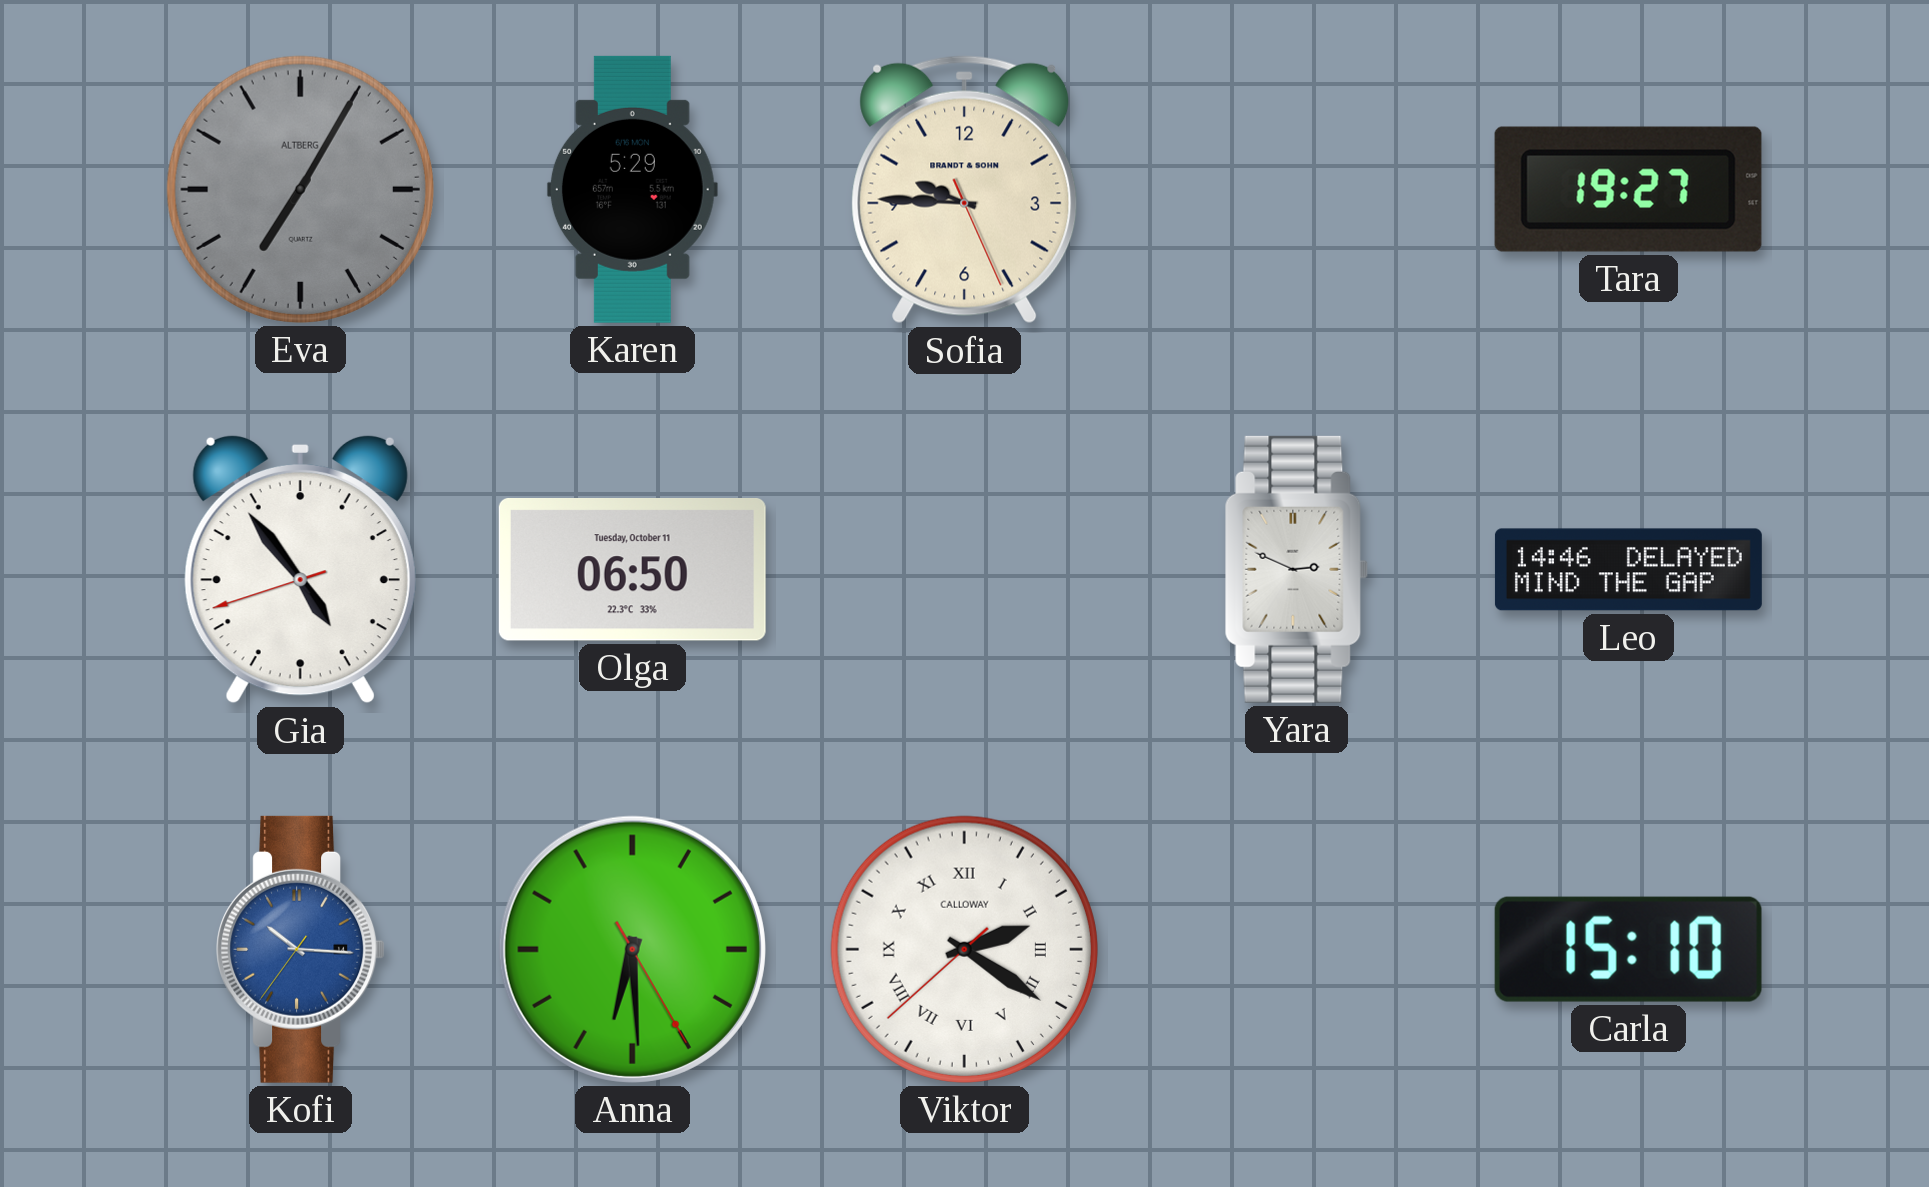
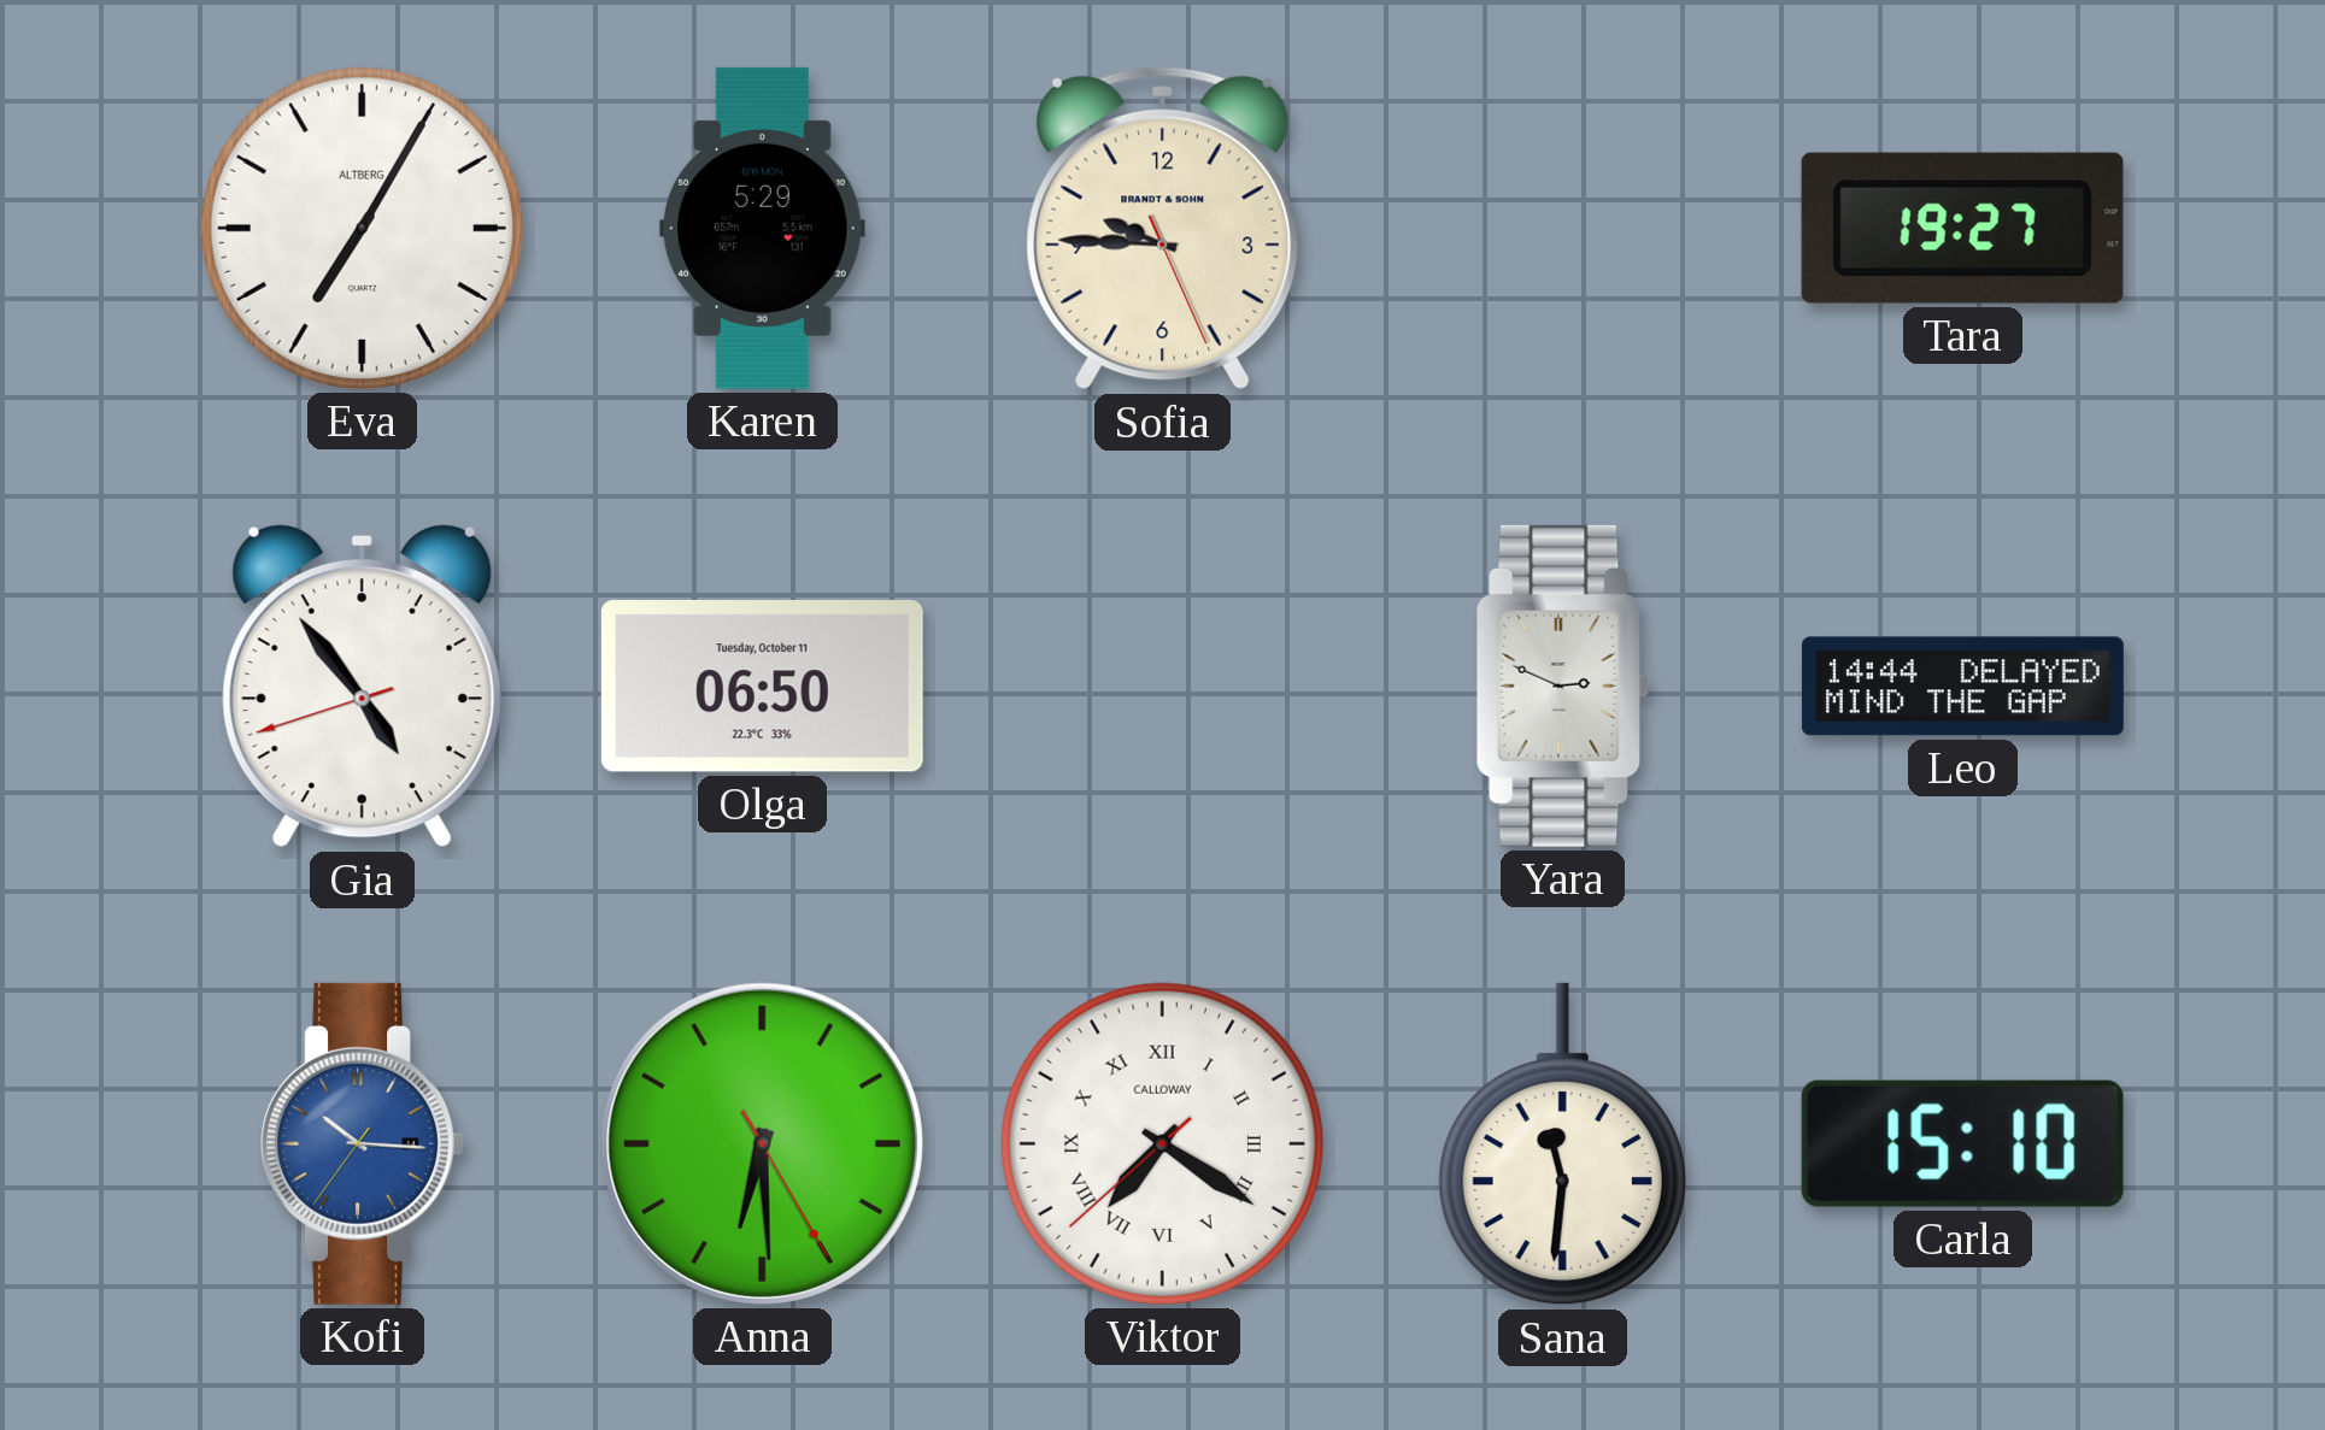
Eva dial: grey -> white (362, 228)
Leo: 14:46 -> 14:44 (1962, 687)
Viktor: 2:20 -> 7:20 (1162, 1143)
Sana: none -> 11:31 (1562, 1144)
